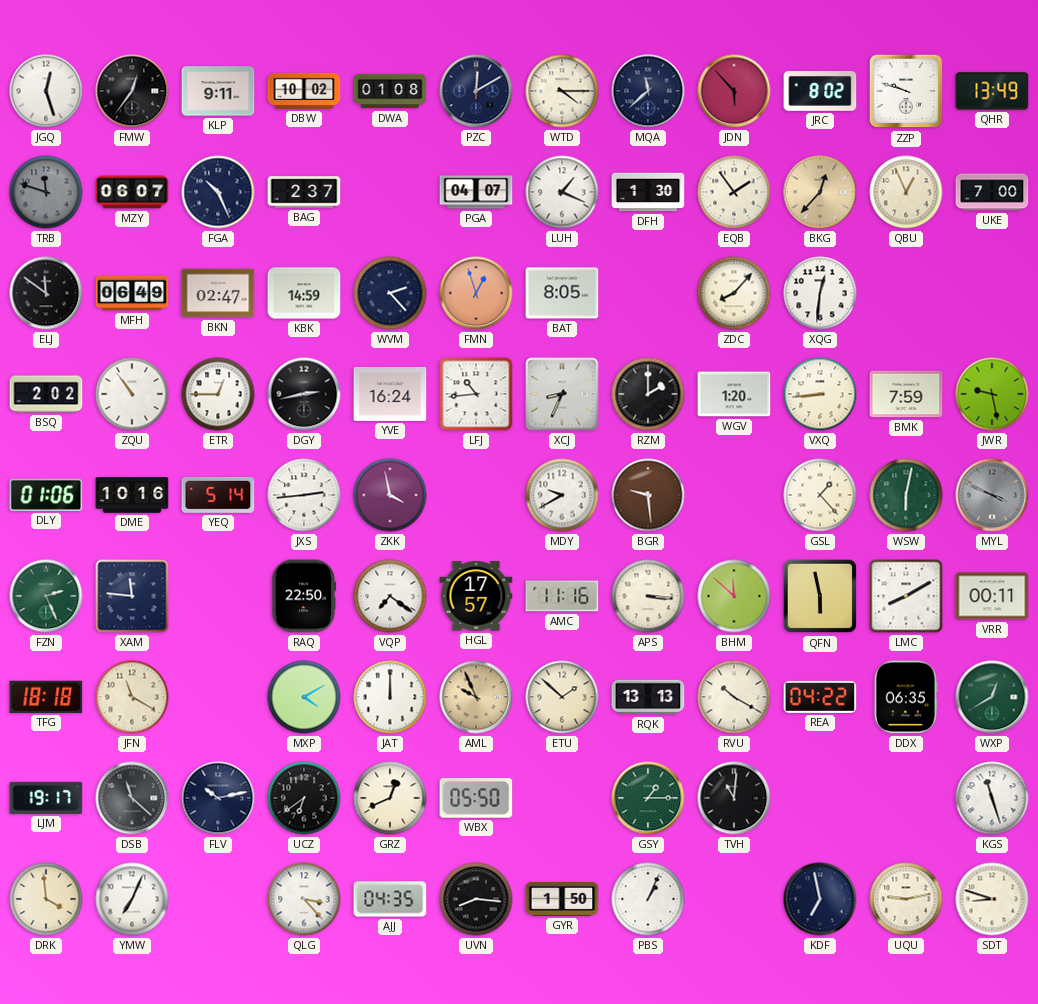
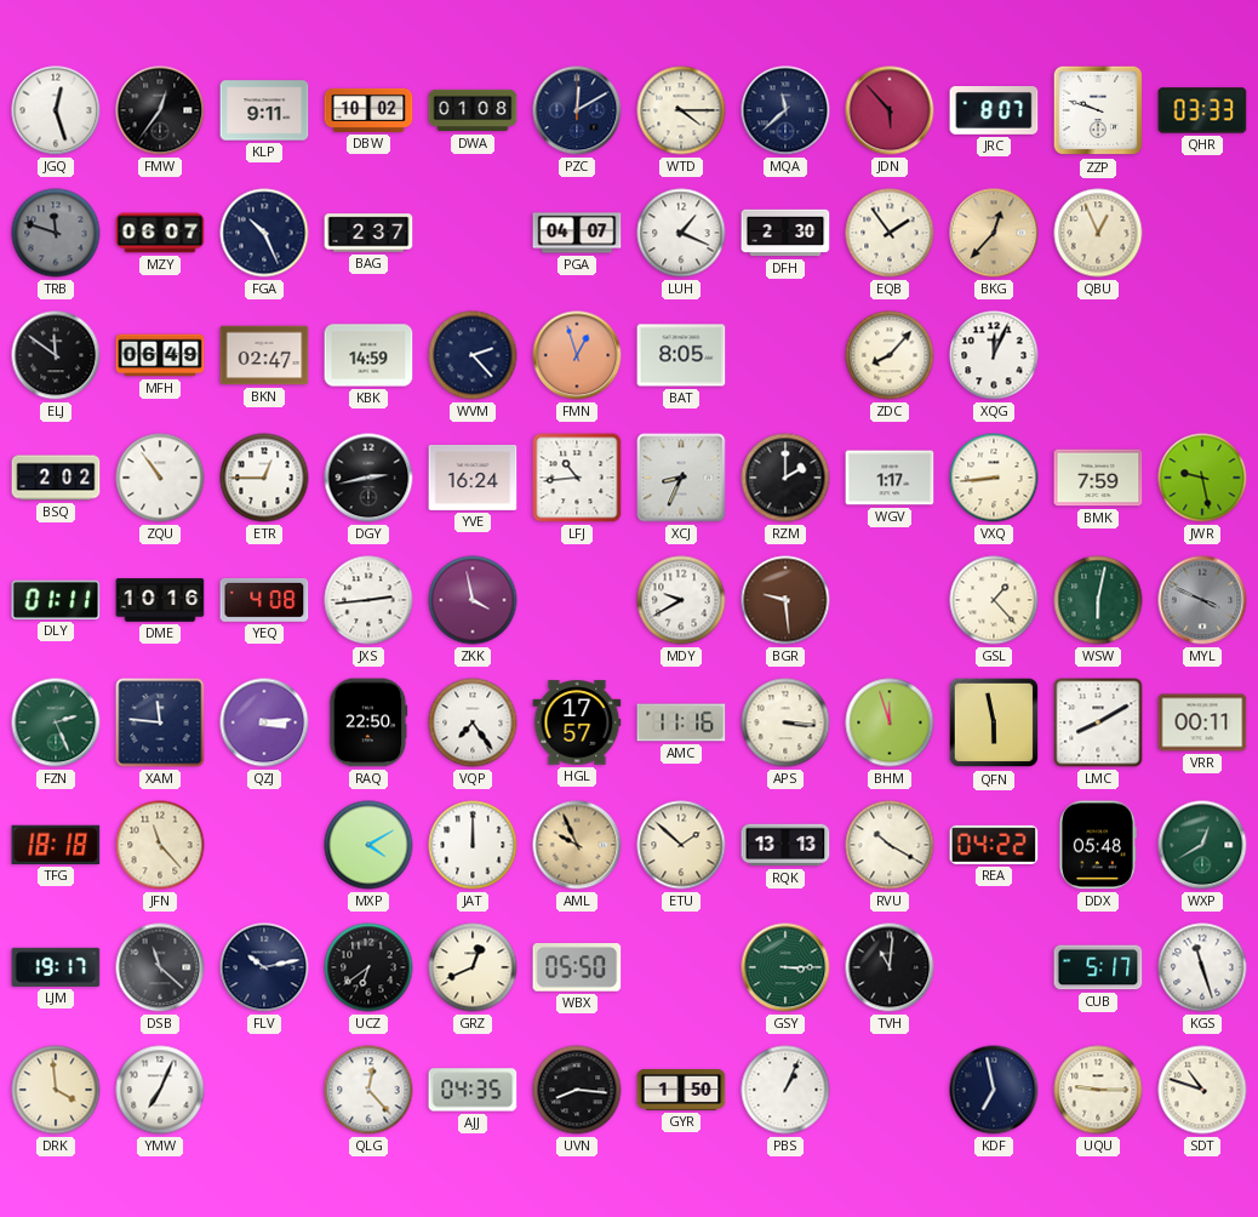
JRC: 8:02 -> 8:07 (994, 112)
QHR: 13:49 -> 03:33 (1202, 110)
DFH: 1:30 -> 2:30 (785, 233)
UKE: 7:00 -> none (992, 192)
XQG: 12:31 -> 12:04 (994, 355)
WGV: 1:20 -> 1:17 (890, 478)
DLY: 01:06 -> 01:11 (56, 600)
YEQ: 5:14 -> 4:08 (264, 600)
QZJ: none -> 3:14 (264, 722)
VQP: 7:21 -> 7:24 (473, 722)
BHM: 11:52 -> 11:57 (890, 722)
JFN: 11:20 -> 11:23 (160, 845)
DDX: 06:35 -> 05:48 (1098, 845)
GSY: 1:15 -> 3:15 (785, 967)
CUB: none -> 5:17 (1098, 967)
QLG: 3:23 -> 12:23 (368, 1090)
UQU: 9:13 -> 9:15 (1098, 1090)
SDT: 8:48 -> 10:48 (1202, 1090)
